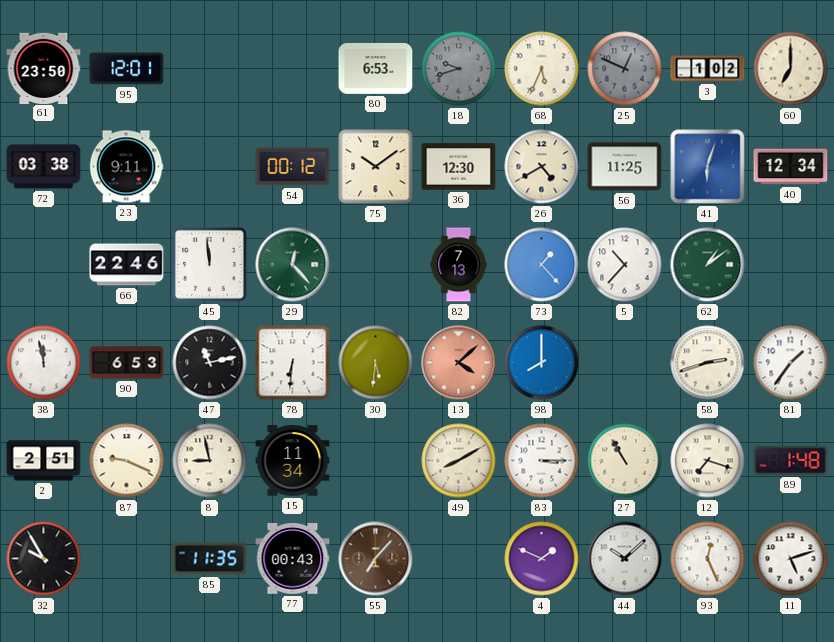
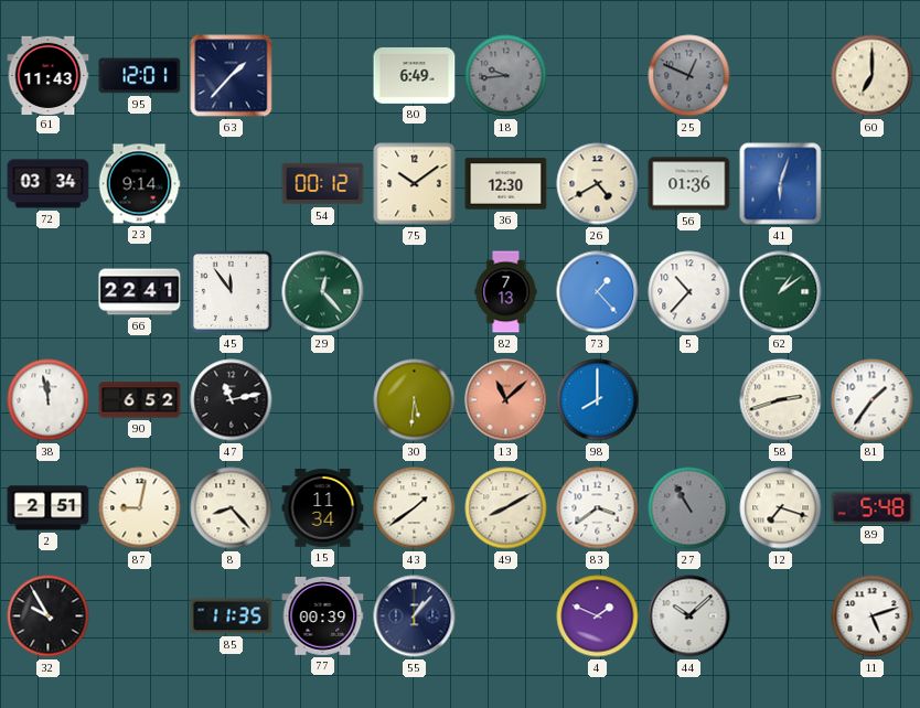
61: 23:50 -> 11:43 (49, 75)
63: none -> 1:37 (232, 76)
80: 6:53 -> 6:49 (415, 75)
18: 9:42 -> 9:44 (506, 76)
68: 5:34 -> none (542, 69)
3: 1:02 -> none (708, 69)
72: 03:38 -> 03:34 (49, 184)
23: 9:11 -> 9:14 (139, 184)
56: 11:25 -> 01:36 (689, 184)
40: 12:34 -> none (791, 167)
66: 22:46 -> 22:41 (140, 292)
45: 11:59 -> 11:54 (231, 291)
90: 6:53 -> 6:52 (140, 400)
78: 6:31 -> none (293, 363)
13: 4:08 -> 11:08 (506, 400)
87: 9:19 -> 9:02 (140, 508)
8: 8:58 -> 8:23 (232, 508)
43: none -> 1:39 (415, 508)
83: 3:15 -> 3:39 (598, 508)
27 dial: cream -> grey (689, 508)
89: 1:48 -> 5:48 (873, 507)
77: 00:43 -> 00:39 (323, 616)
55: 7:07 -> 1:07 (415, 616)
55 dial: brown -> navy (415, 616)
93: 12:26 -> none (708, 559)
